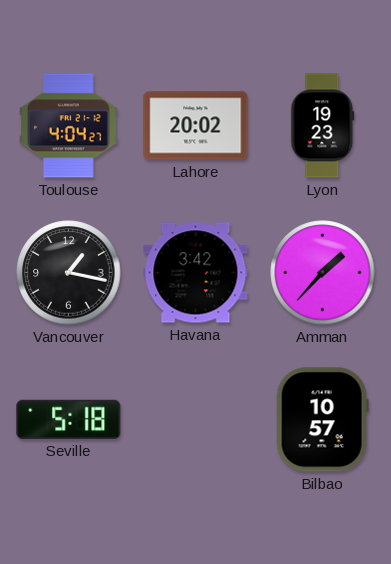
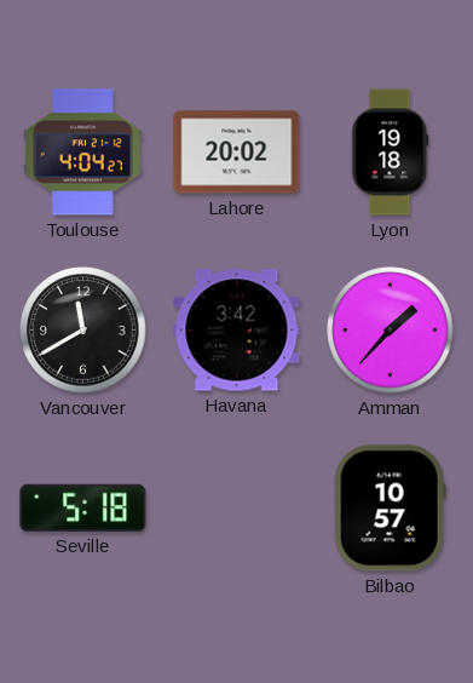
Lyon: 19:23 -> 19:18 (391, 153)
Vancouver: 1:17 -> 11:40 (83, 331)
